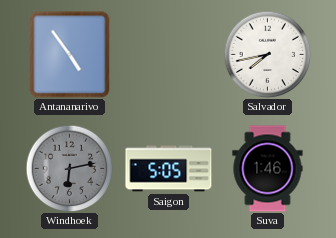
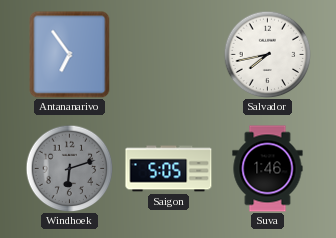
Antananarivo: 4:54 -> 6:54 (70, 54)
Windhoek: 6:13 -> 6:12 (69, 168)
